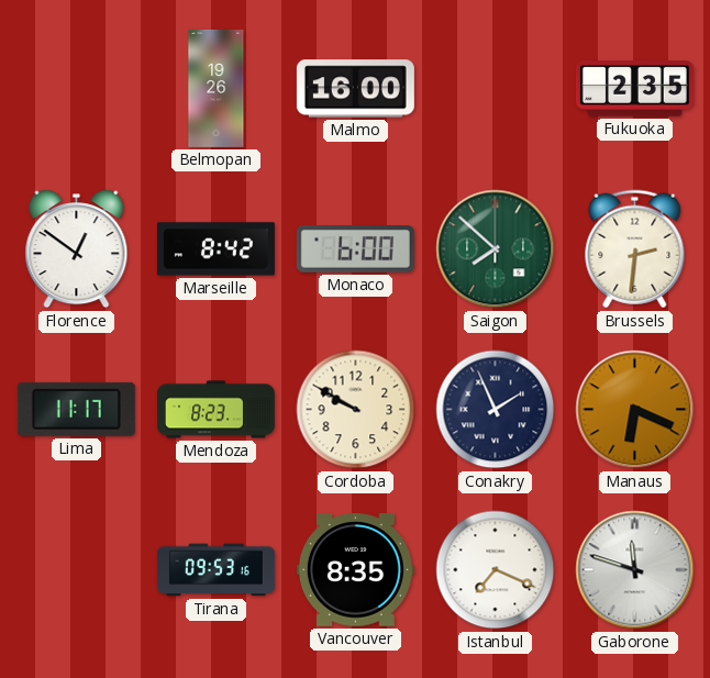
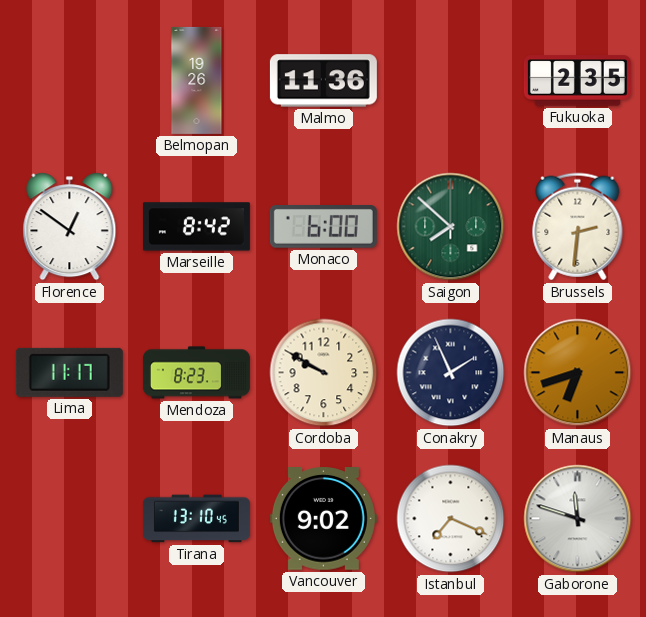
Malmo: 16:00 -> 11:36 (323, 81)
Manaus: 6:19 -> 6:42 (578, 373)
Tirana: 09:53 -> 13:10 (196, 519)
Vancouver: 8:35 -> 9:02 (323, 519)
